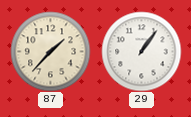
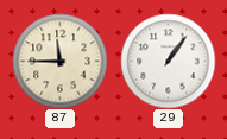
87: 1:37 -> 11:45 (59, 61)
